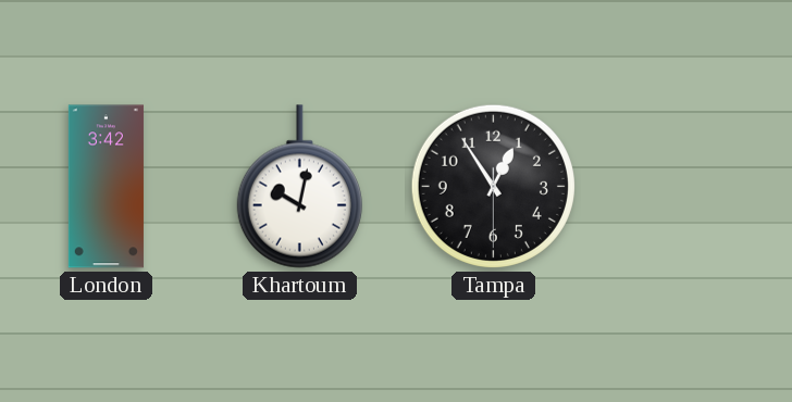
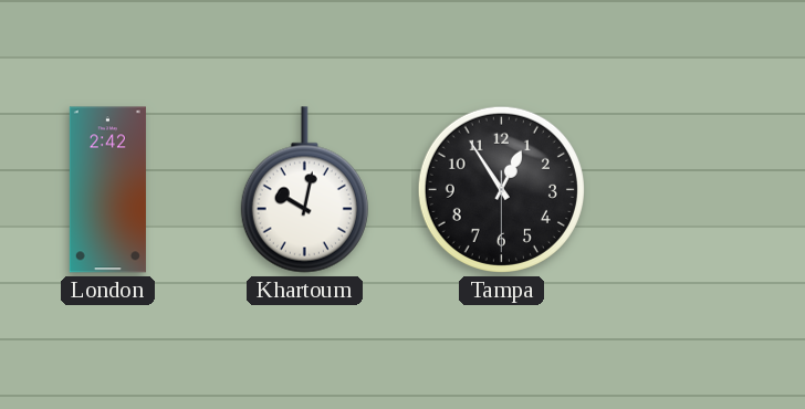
London: 3:42 -> 2:42 (107, 190)
